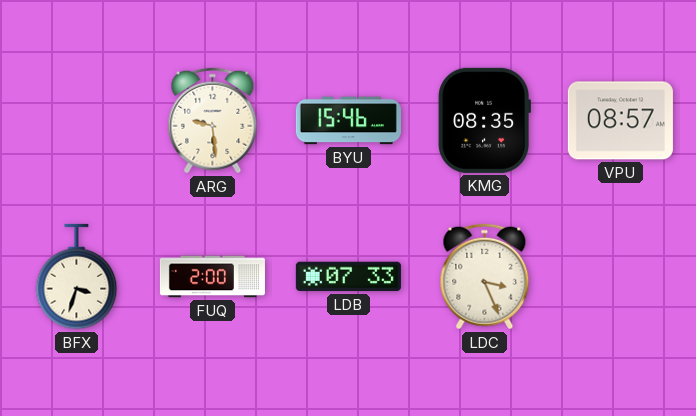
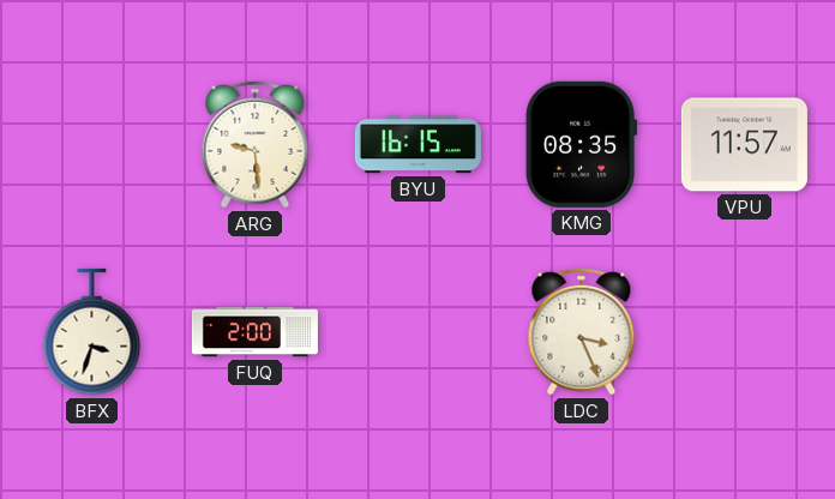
BYU: 15:46 -> 16:15 (417, 145)
VPU: 08:57 -> 11:57 (744, 145)
LDB: 07:33 -> none (348, 277)
